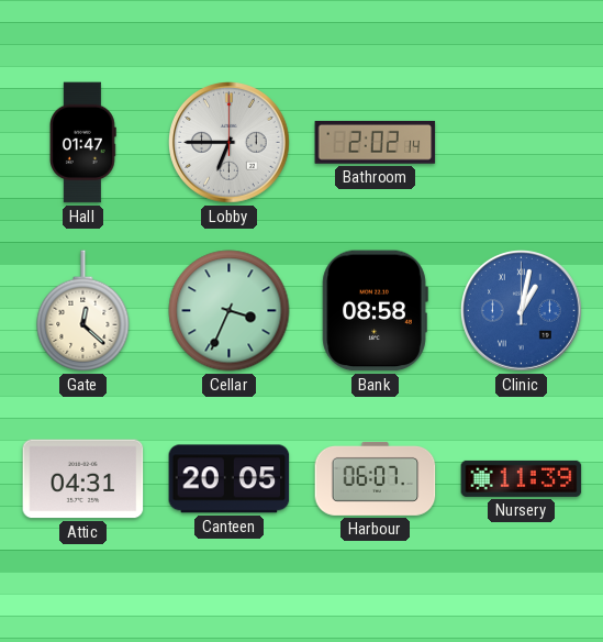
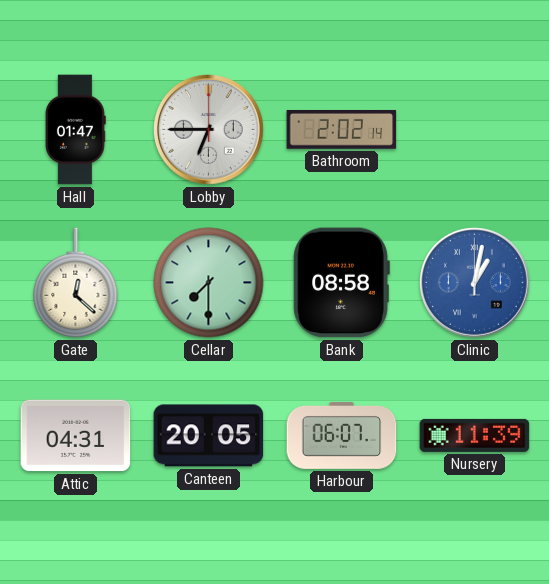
Cellar: 3:34 -> 7:30 (209, 283)
